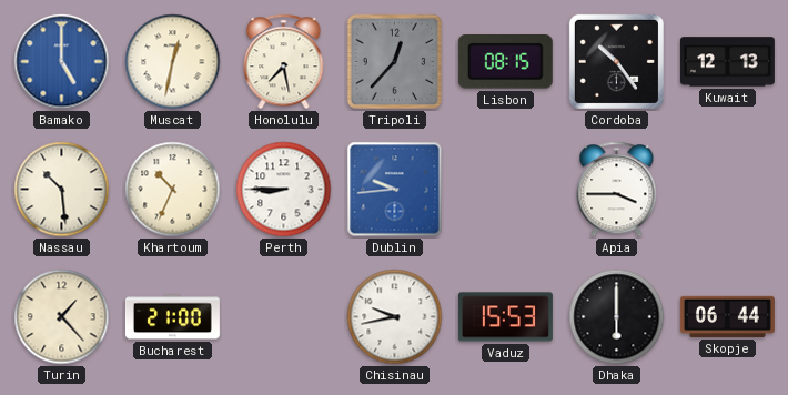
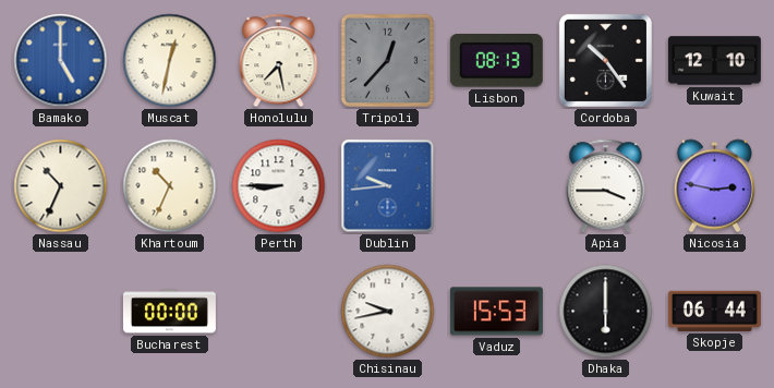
Lisbon: 08:15 -> 08:13 (496, 61)
Kuwait: 12:13 -> 12:10 (714, 61)
Nassau: 10:29 -> 10:34 (61, 186)
Nicosia: none -> 2:47 (714, 186)
Turin: 1:23 -> none (62, 317)
Bucharest: 21:00 -> 00:00 (169, 312)
